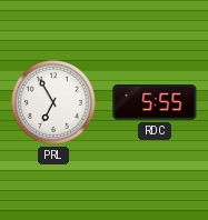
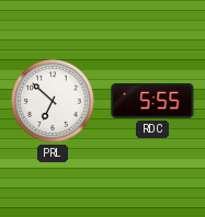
PRL: 6:55 -> 6:52 (53, 101)
